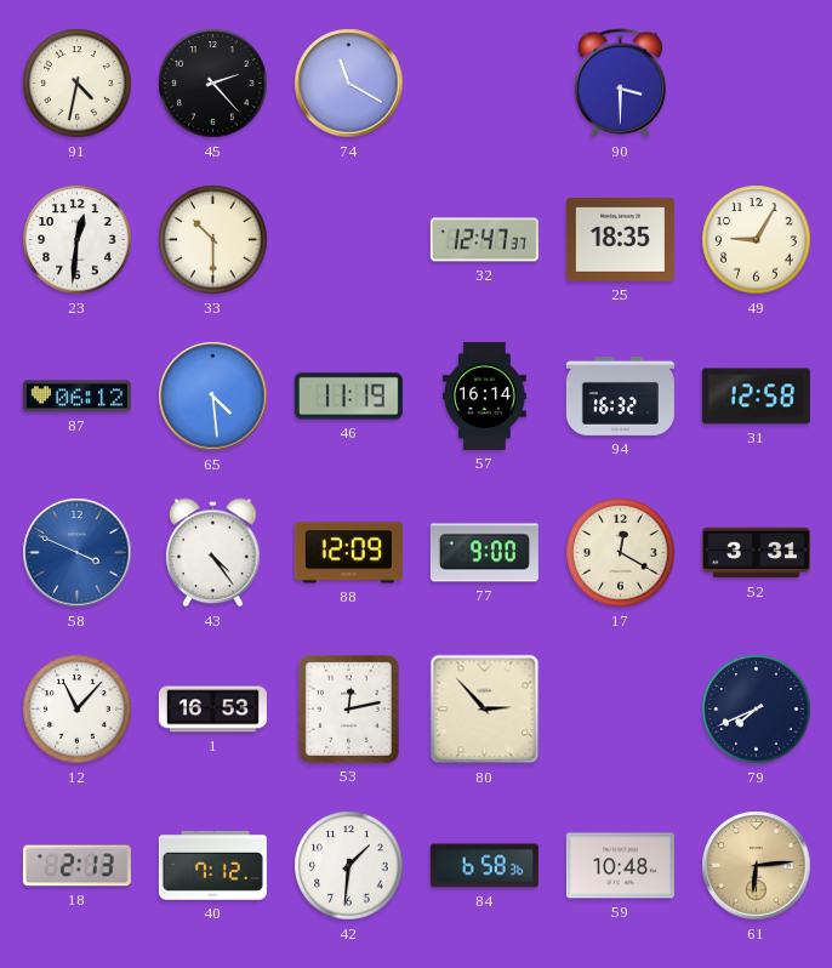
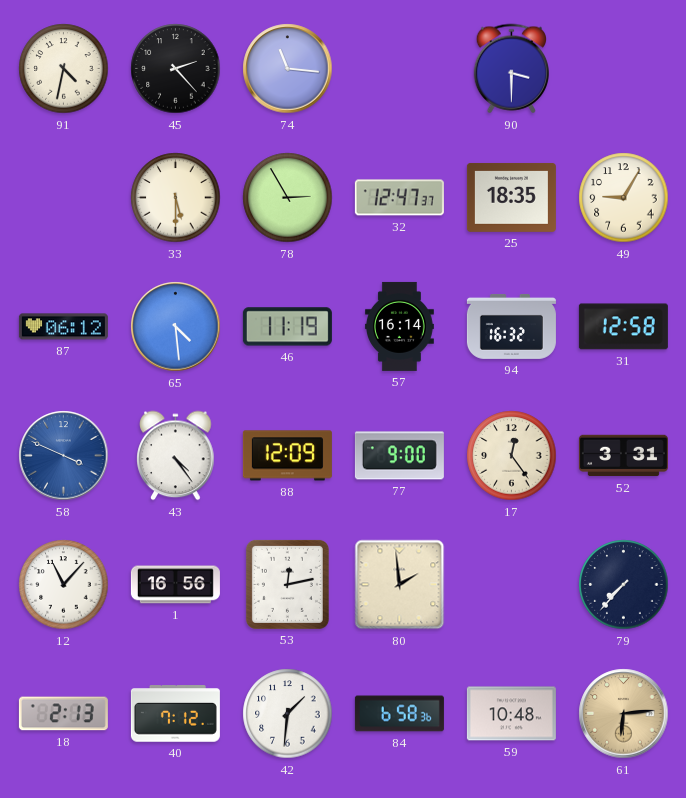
74: 11:20 -> 11:16 (288, 69)
23: 12:31 -> none (78, 240)
33: 10:30 -> 5:30 (176, 198)
78: none -> 2:55 (288, 198)
17: 12:20 -> 12:24 (512, 456)
1: 16:53 -> 16:56 (175, 585)
80: 2:53 -> 1:59 (400, 585)
79: 7:41 -> 7:37 (624, 585)
